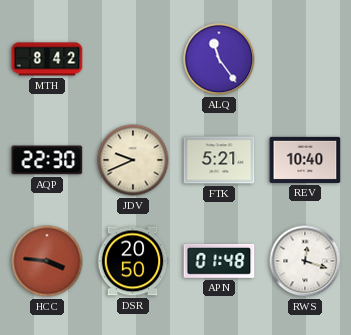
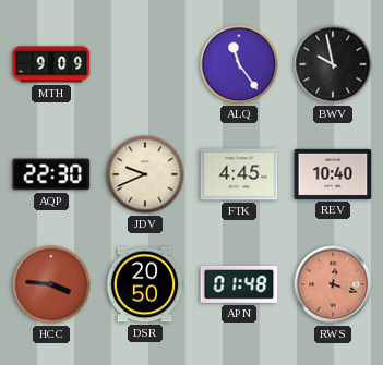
MTH: 8:42 -> 9:09 (51, 64)
BWV: none -> 9:58 (333, 64)
FTK: 5:21 -> 4:45 (239, 174)
RWS dial: white -> salmon (333, 284)
